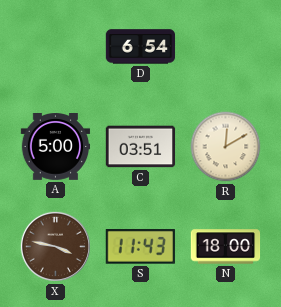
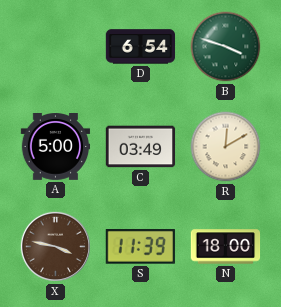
B: none -> 3:48 (226, 47)
C: 03:51 -> 03:49 (141, 147)
S: 11:43 -> 11:39 (140, 247)
